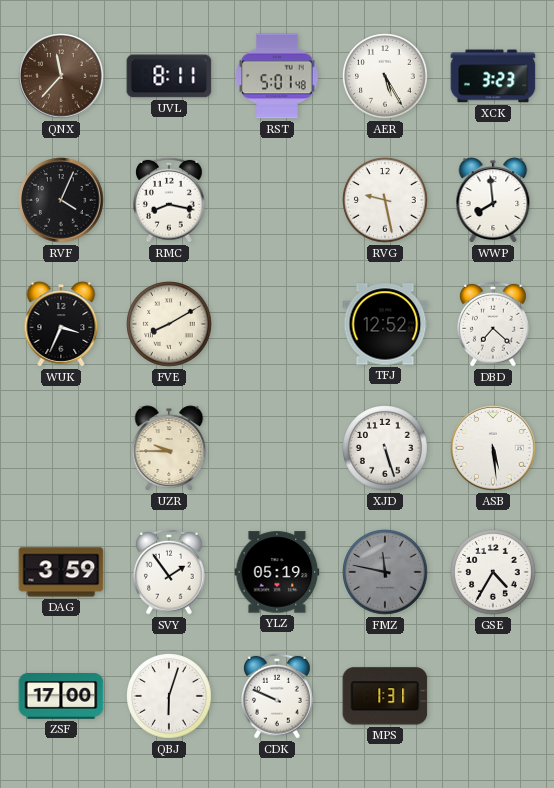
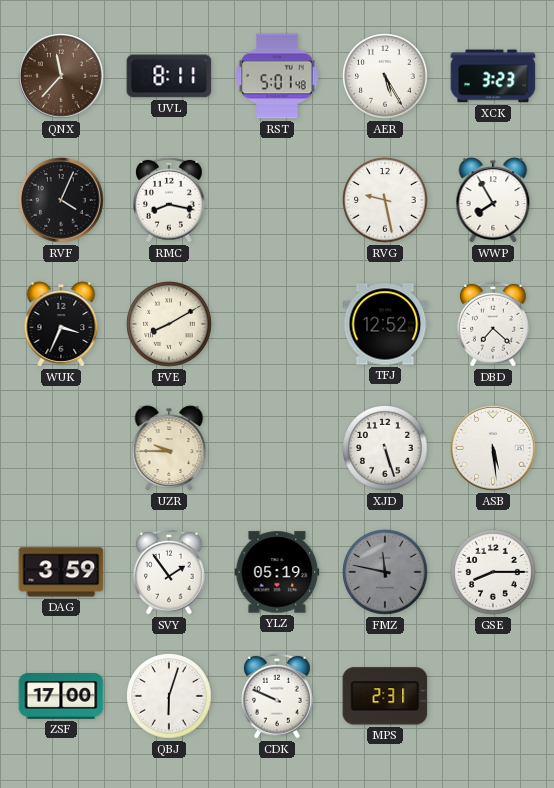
WWP: 7:59 -> 7:55 (493, 200)
GSE: 4:35 -> 8:15 (493, 572)
MPS: 1:31 -> 2:31 (385, 696)
